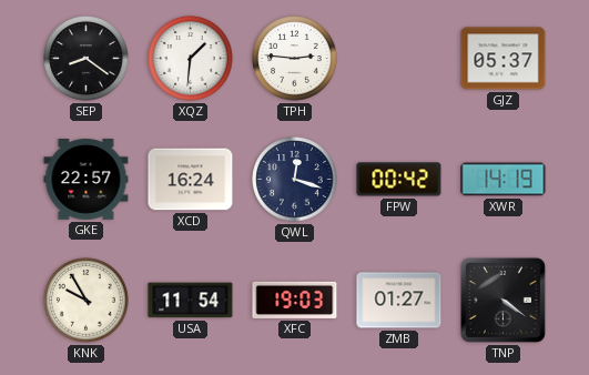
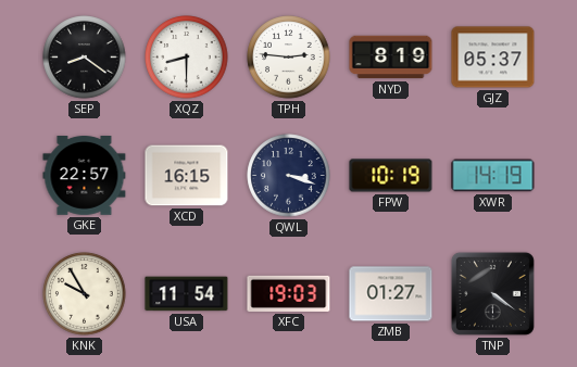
XQZ: 1:31 -> 8:30 (187, 58)
NYD: none -> 8:19 (391, 58)
XCD: 16:24 -> 16:15 (187, 176)
QWL: 12:18 -> 3:18 (289, 176)
FPW: 00:42 -> 10:19 (391, 176)
